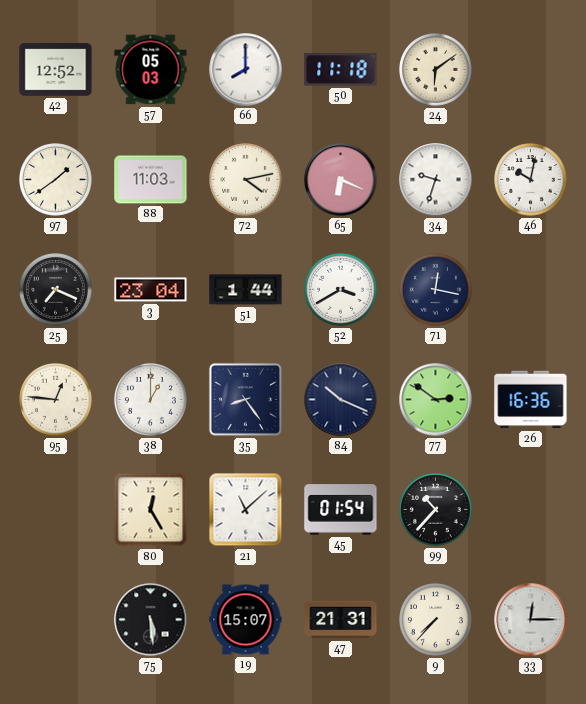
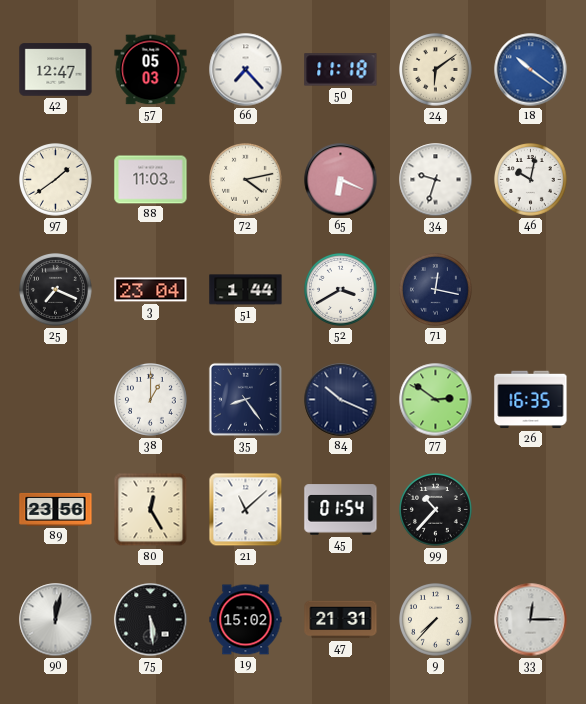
42: 12:52 -> 12:47 (56, 70)
66: 8:00 -> 7:23 (246, 70)
18: none -> 10:21 (531, 70)
95: 12:46 -> none (56, 400)
26: 16:36 -> 16:35 (531, 400)
89: none -> 23:56 (56, 509)
90: none -> 12:02 (56, 620)
19: 15:07 -> 15:02 (246, 620)
